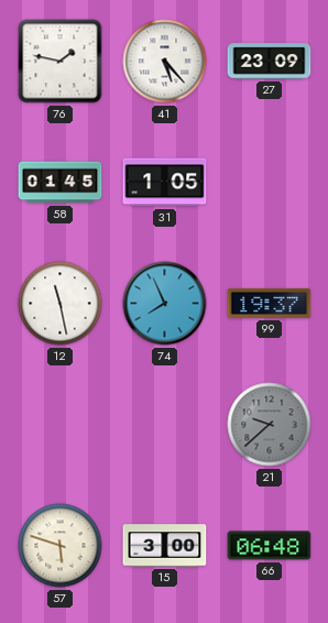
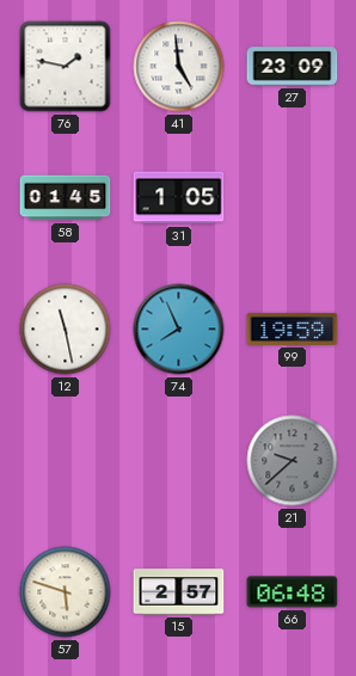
41: 5:23 -> 4:59 (179, 67)
99: 19:37 -> 19:59 (293, 328)
15: 3:00 -> 2:57 (179, 592)
